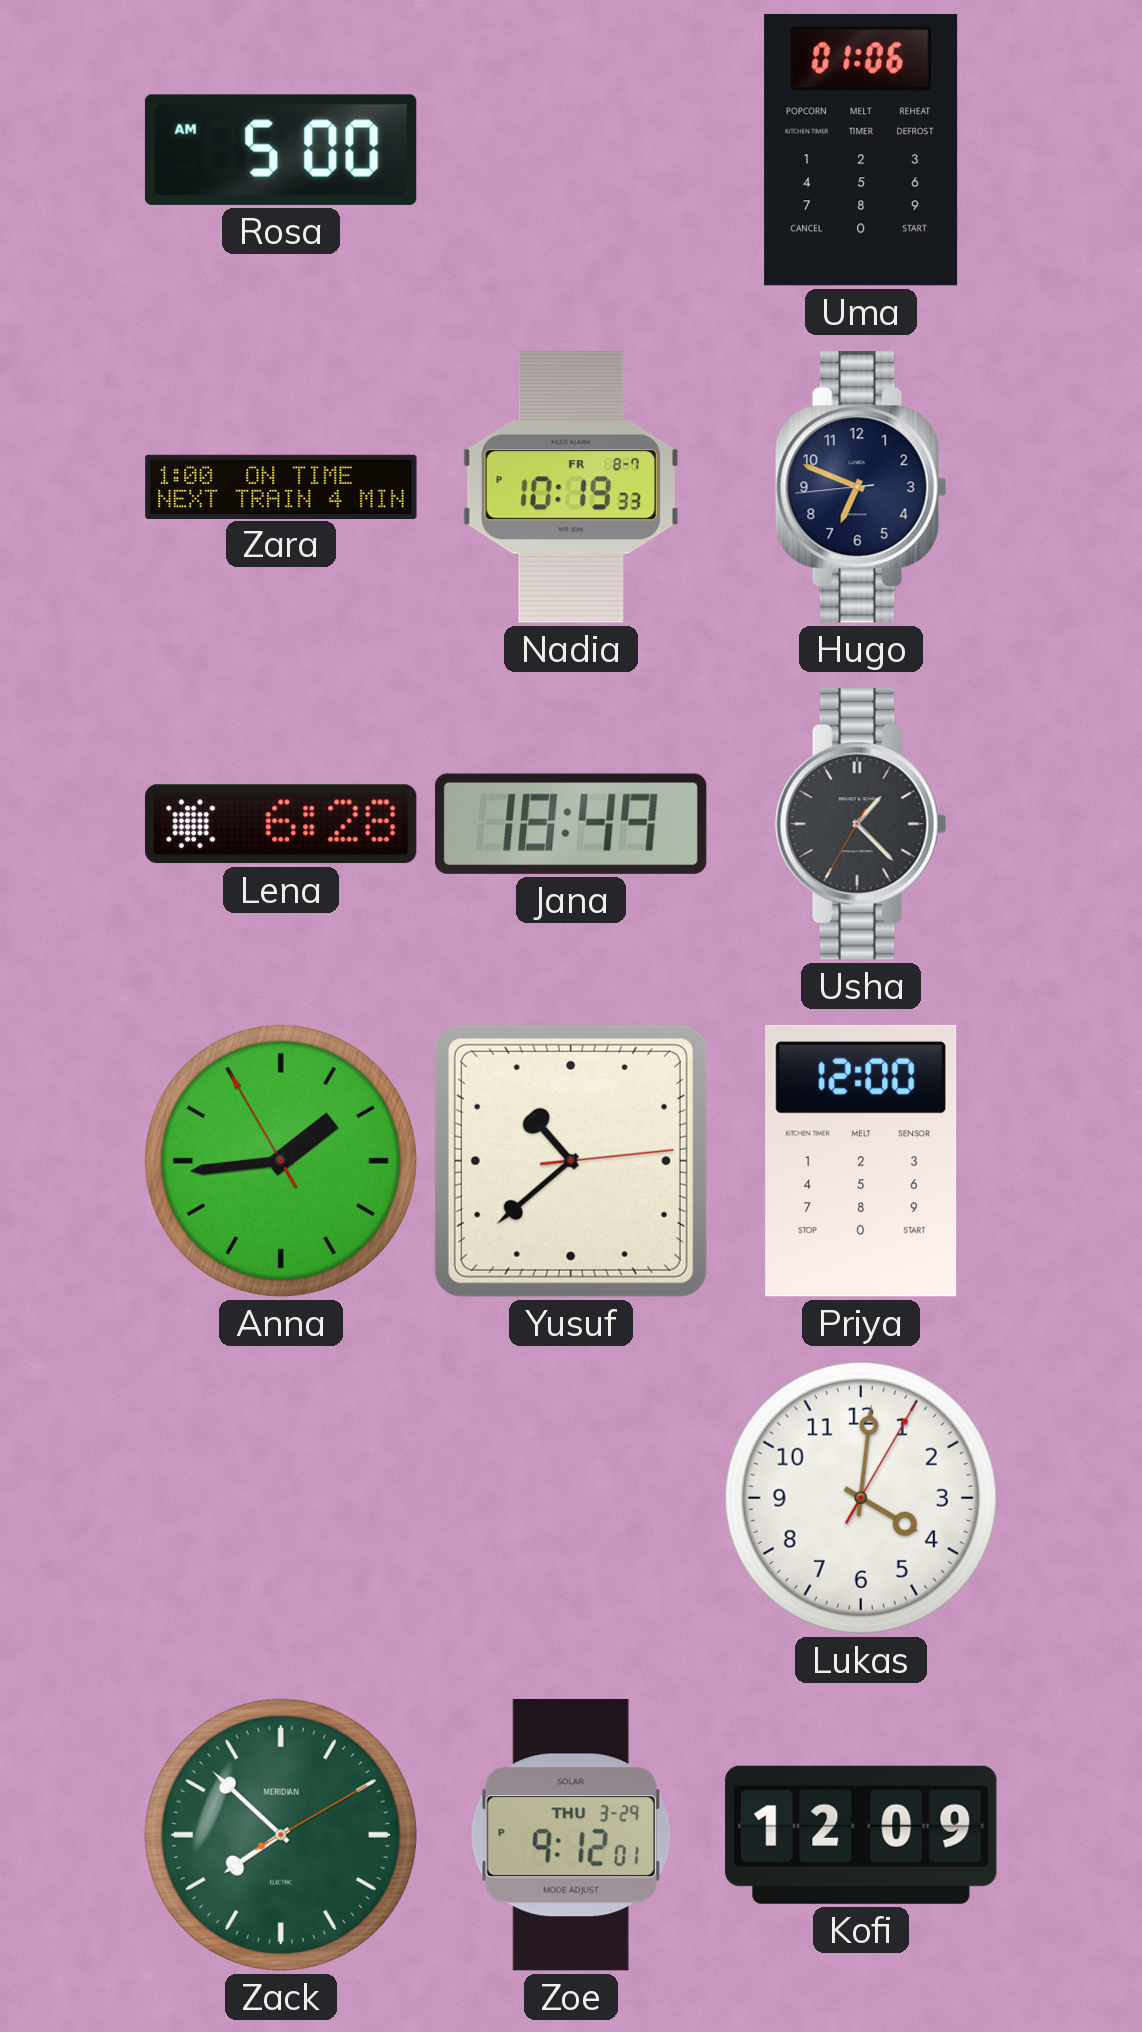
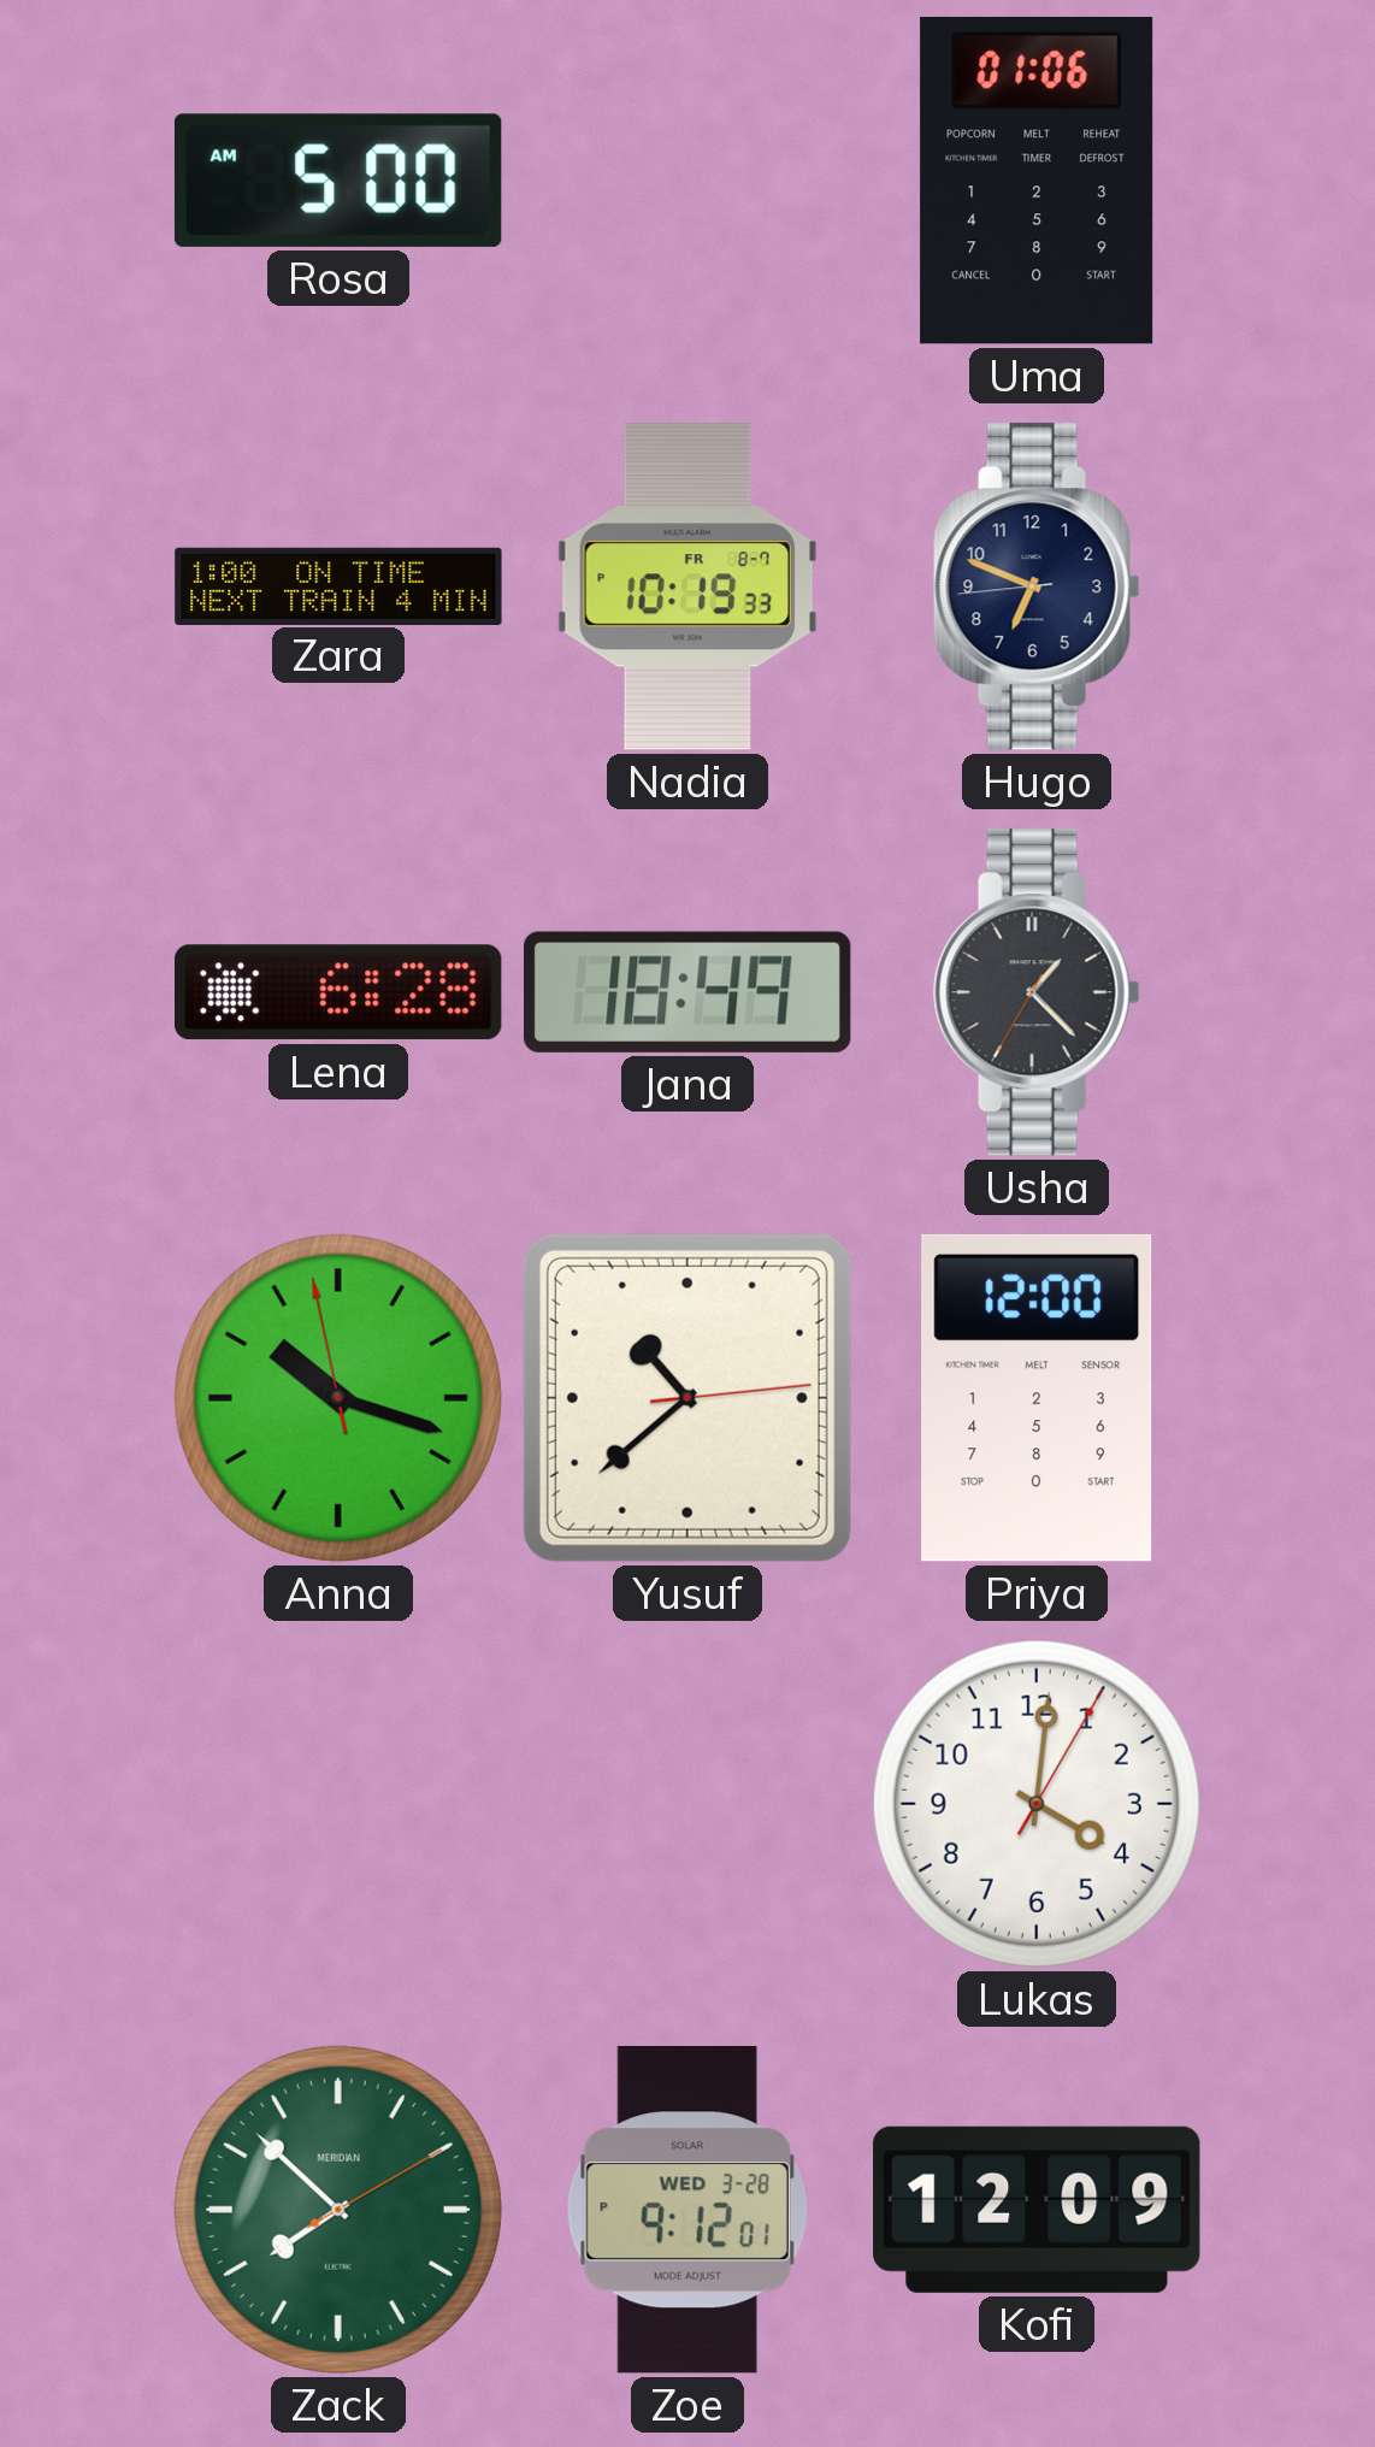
Anna: 1:43 -> 10:17 (338, 1398)
Zoe date: THU 3-29 -> WED 3-28 (687, 2211)
